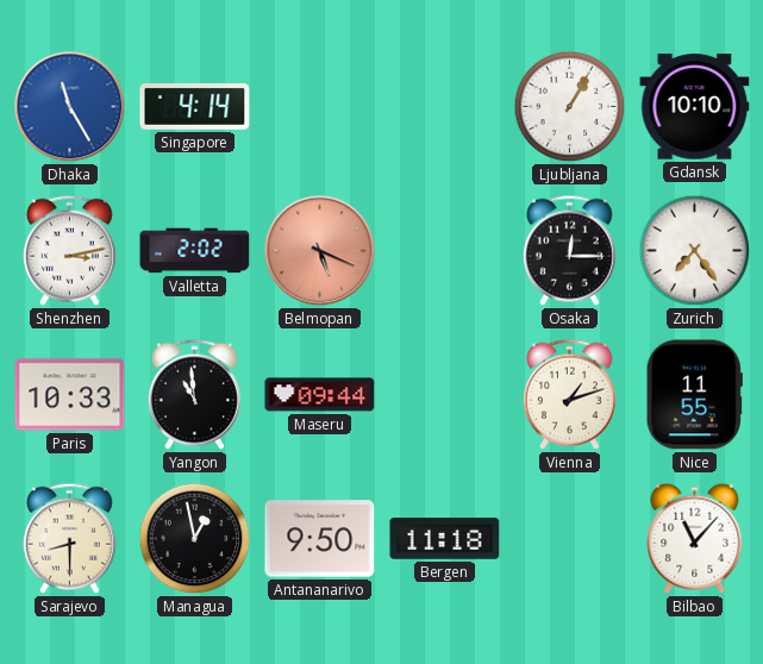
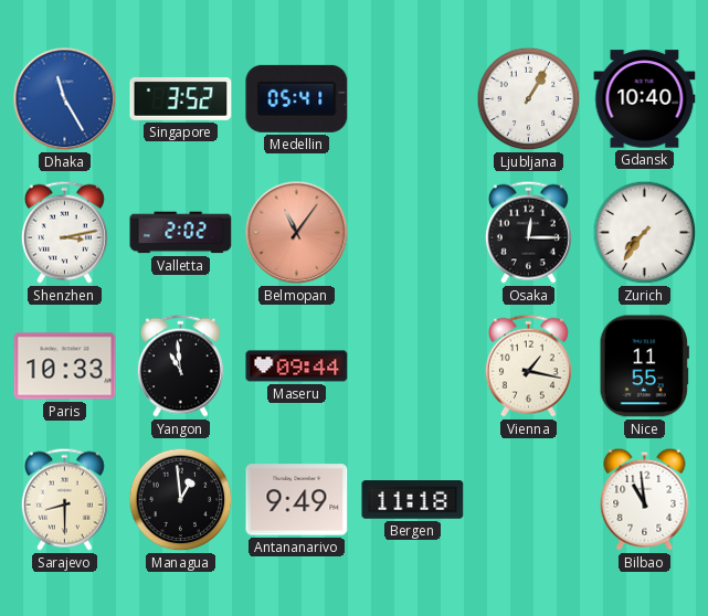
Singapore: 4:14 -> 3:52 (181, 99)
Medellin: none -> 05:41 (297, 98)
Gdansk: 10:10 -> 10:40 (645, 99)
Belmopan: 5:19 -> 11:06 (297, 233)
Zurich: 7:24 -> 7:36 (645, 233)
Vienna: 1:12 -> 1:17 (528, 365)
Managua: 12:58 -> 12:59 (181, 500)
Antananarivo: 9:50 -> 9:49 (297, 500)
Bilbao: 11:07 -> 10:59 (645, 499)
